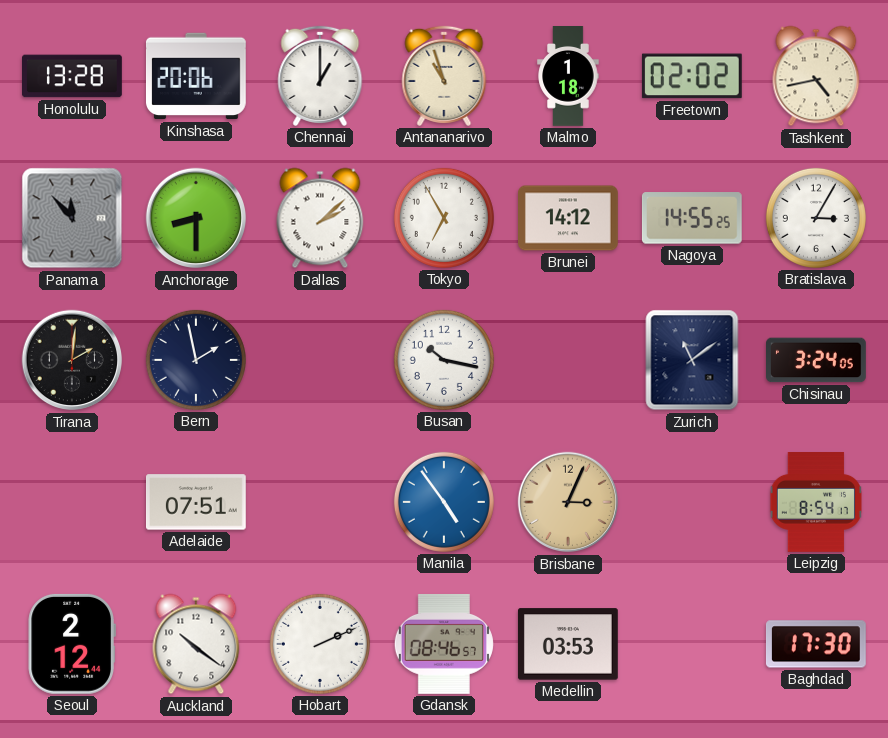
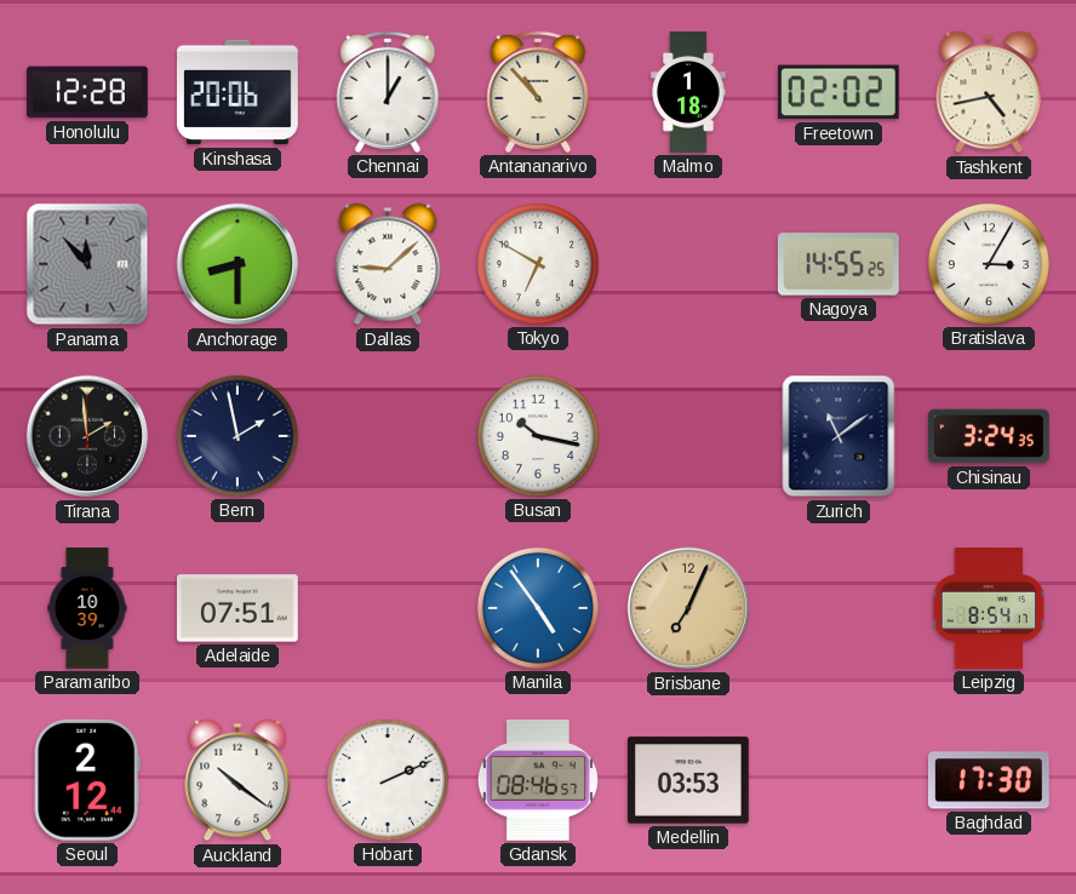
Honolulu: 13:28 -> 12:28 (88, 92)
Antananarivo: 10:57 -> 10:53 (538, 92)
Dallas: 2:08 -> 9:08 (388, 264)
Tokyo: 6:55 -> 6:50 (538, 264)
Brunei: 14:12 -> none (569, 218)
Tirana: 2:01 -> 1:59 (87, 436)
Chisinau: 3:24:05 -> 3:24:35 (990, 436)
Paramaribo: none -> 10:39 (87, 608)
Brisbane: 3:04 -> 7:04 (688, 608)
